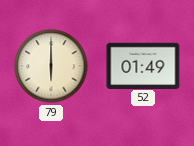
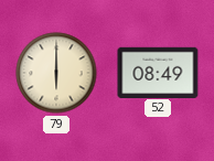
52: 01:49 -> 08:49 (158, 72)
